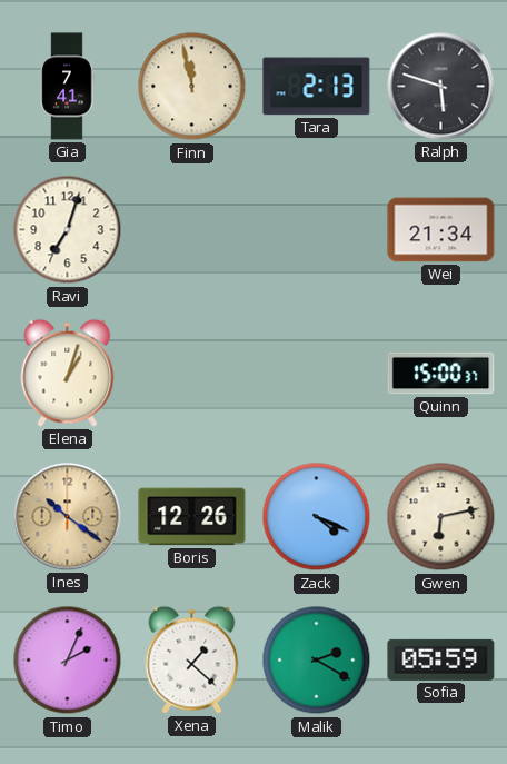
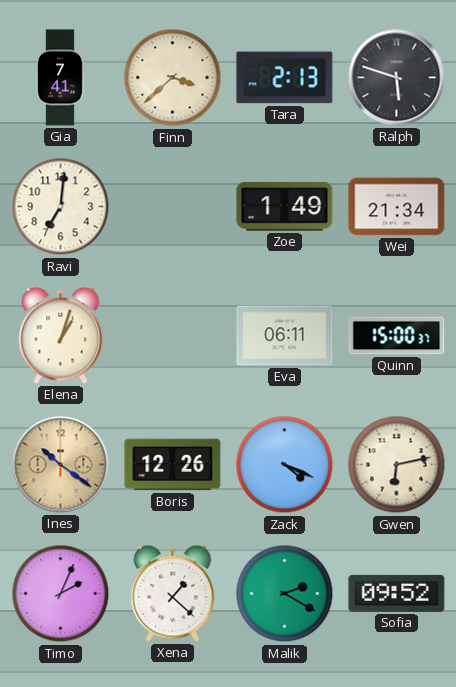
Finn: 11:58 -> 3:38 (173, 78)
Ravi: 7:03 -> 7:01 (61, 207)
Zoe: none -> 1:49 (285, 206)
Eva: none -> 06:11 (285, 336)
Sofia: 05:59 -> 09:52 (397, 593)
